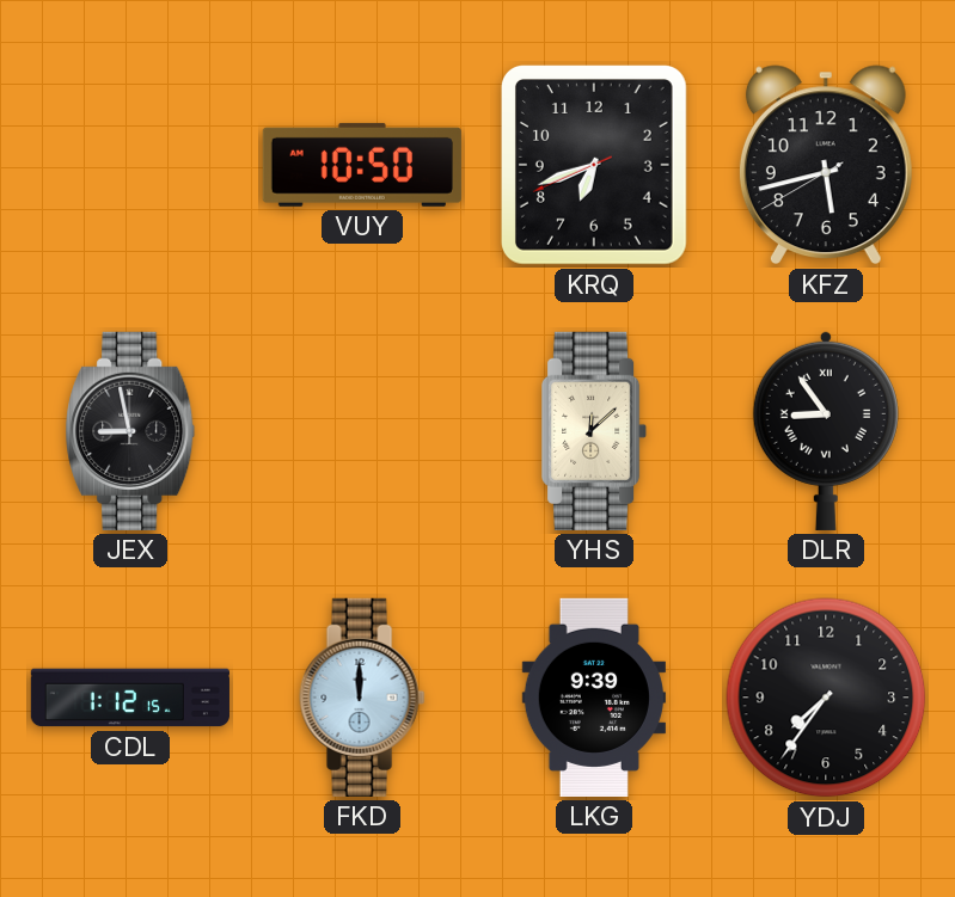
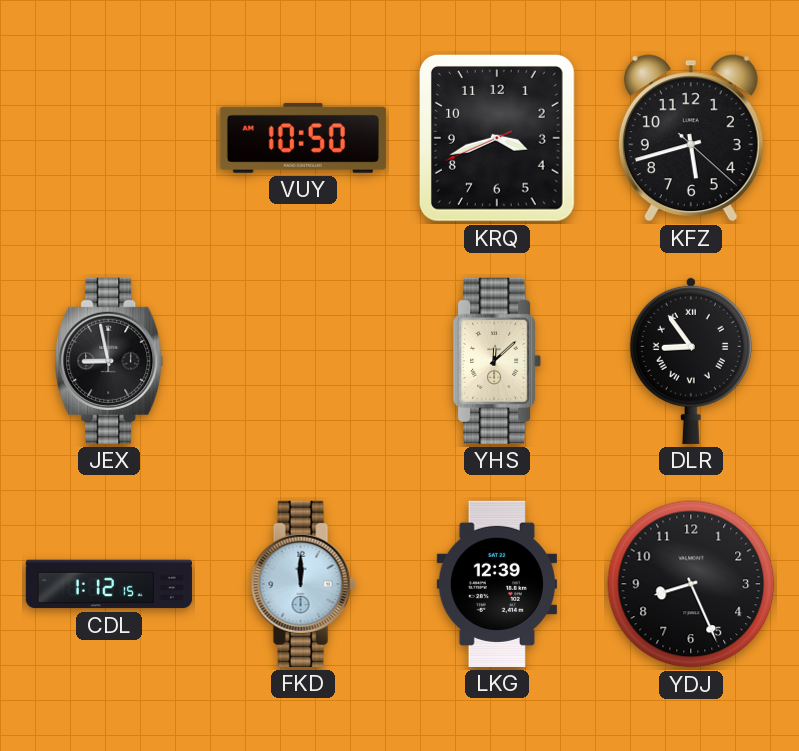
KRQ: 6:41 -> 3:41 (497, 139)
KFZ: 5:42:40 -> 5:42:22 (691, 138)
LKG: 9:39 -> 12:39 (497, 584)
YDJ: 7:36 -> 8:26 (691, 584)
